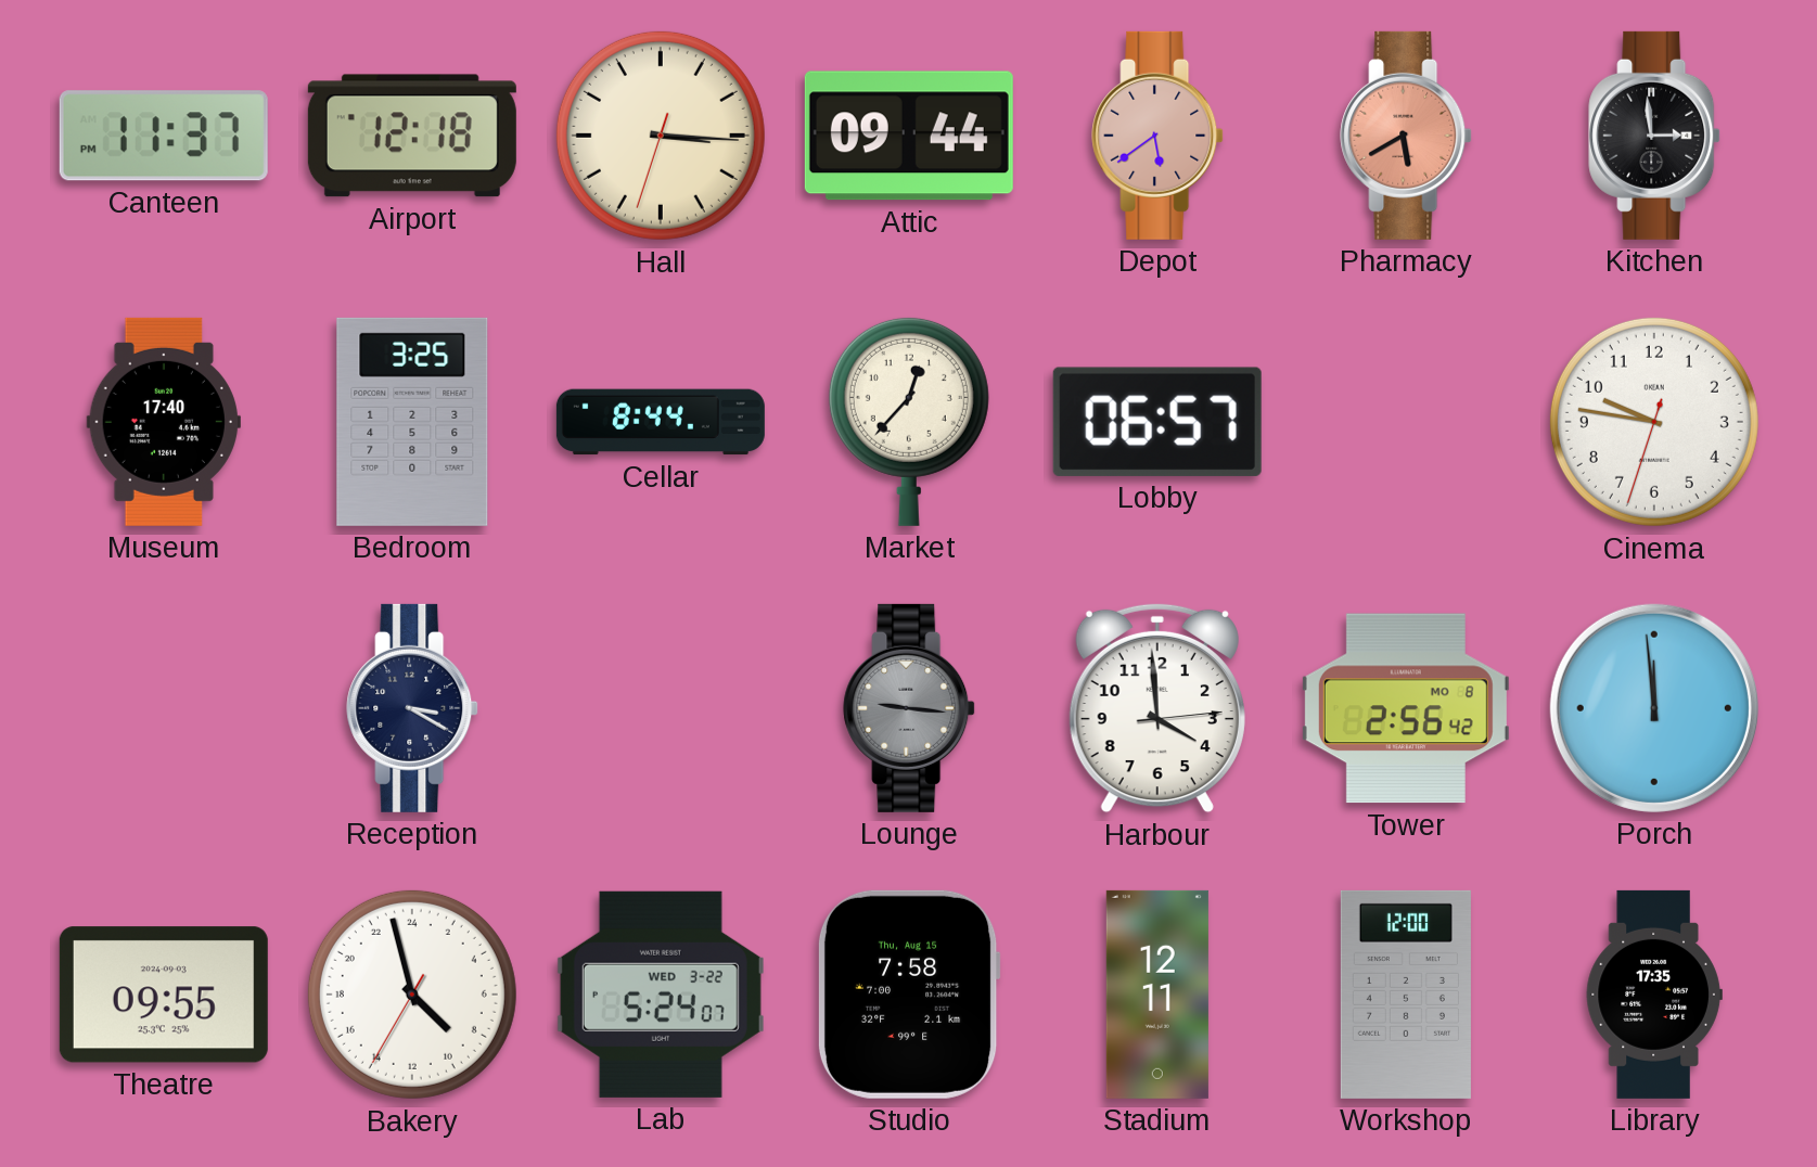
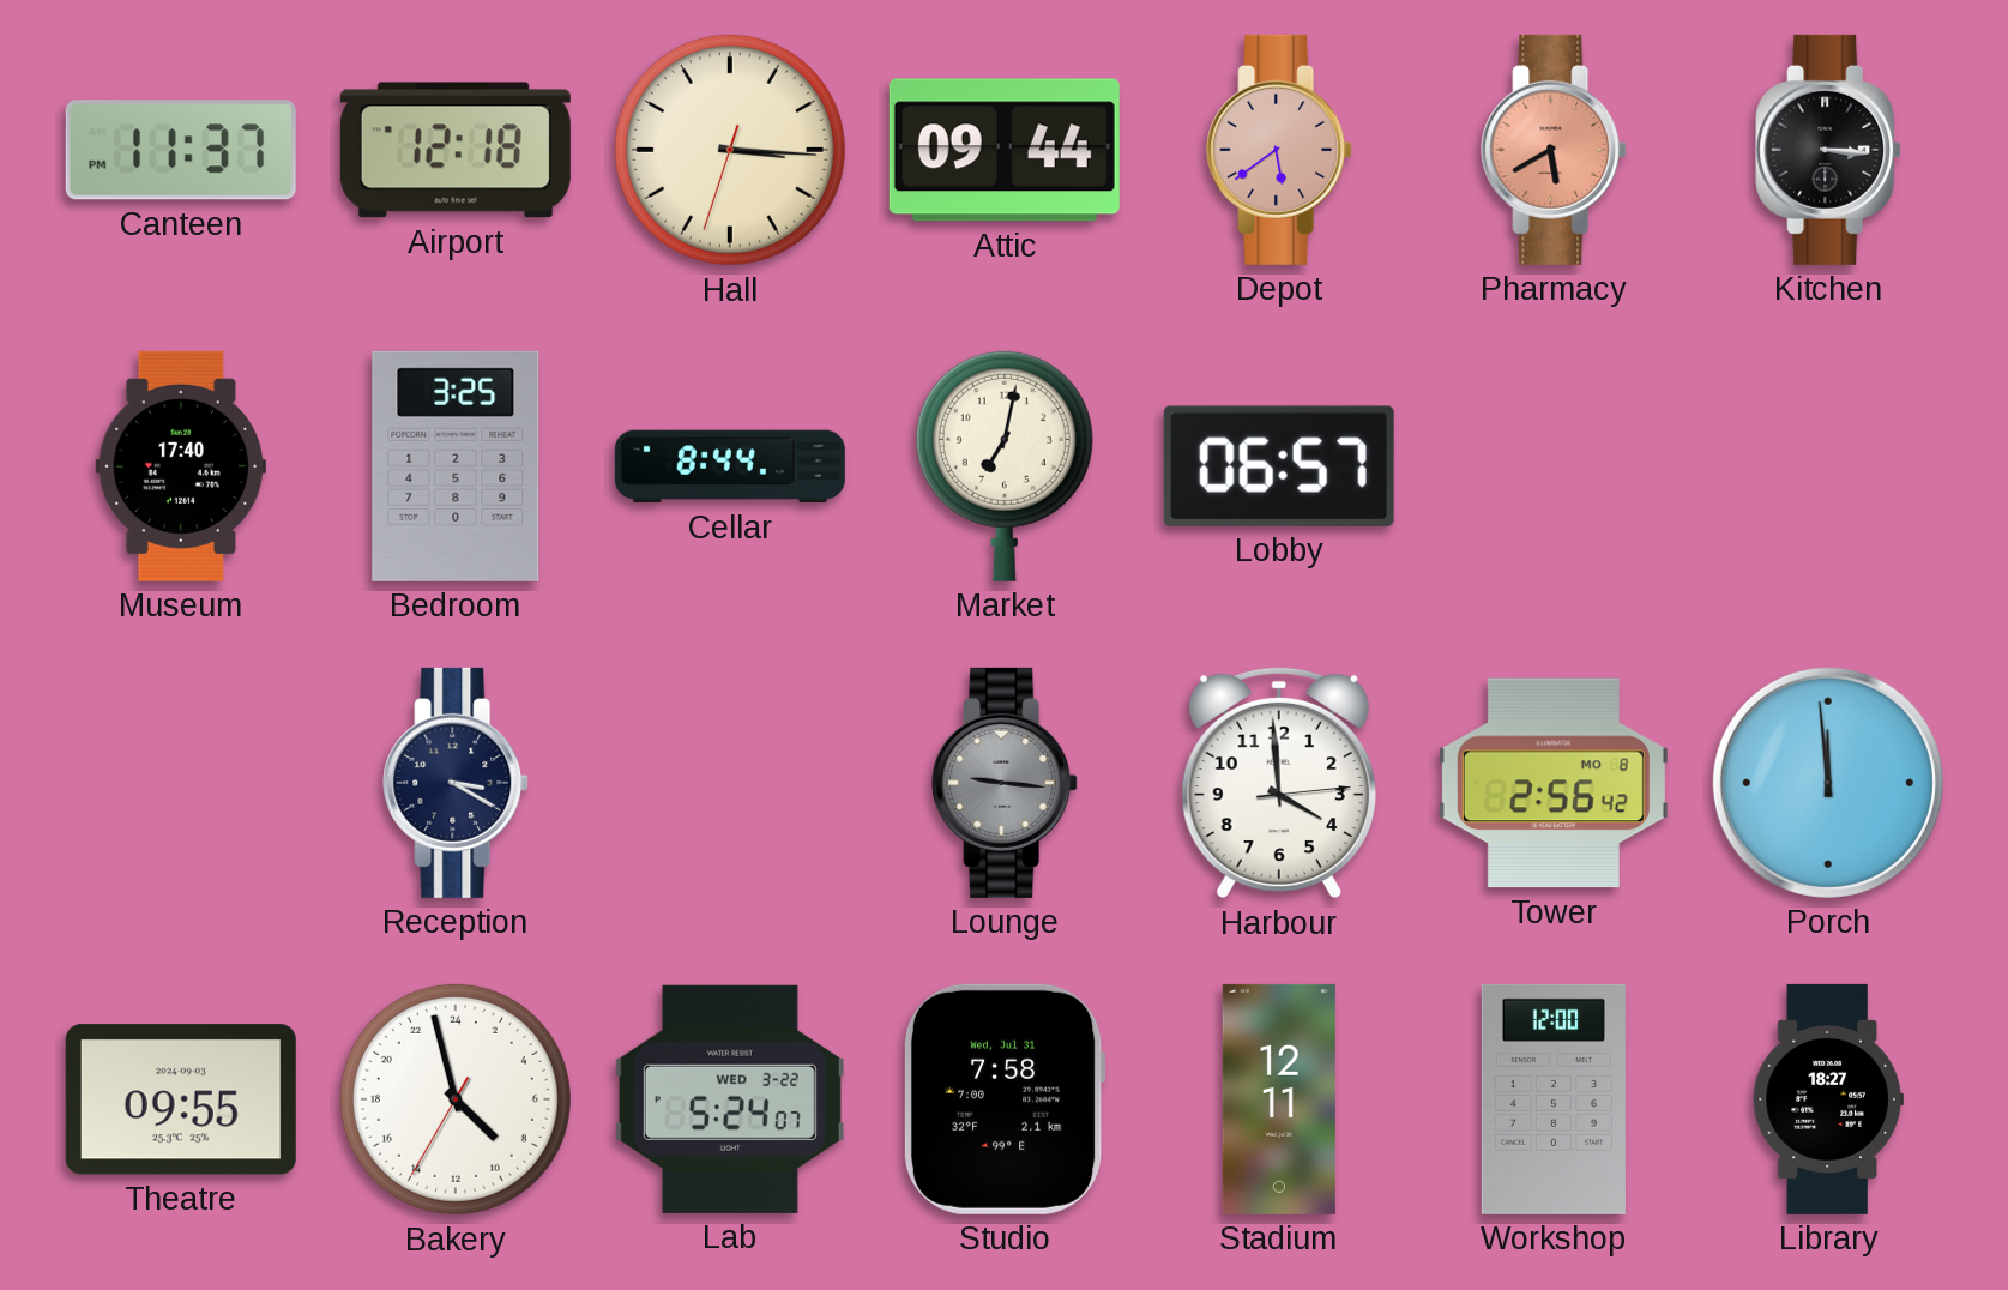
Kitchen: 2:59 -> 3:16 (1828, 150)
Market: 12:37 -> 7:02 (1005, 465)
Cinema: 9:46 -> none (1654, 422)
Studio date: Thu, Aug 15 -> Wed, Jul 31 (1005, 1099)
Library: 17:35 -> 18:27 (1828, 1099)
